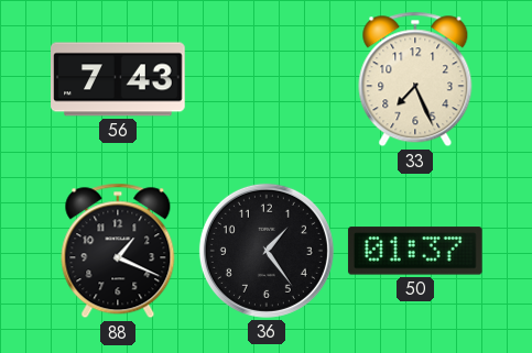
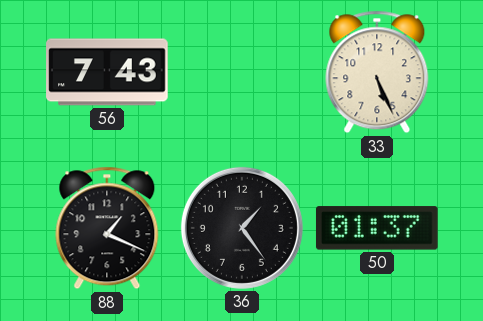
33: 7:26 -> 5:26 (377, 72)
